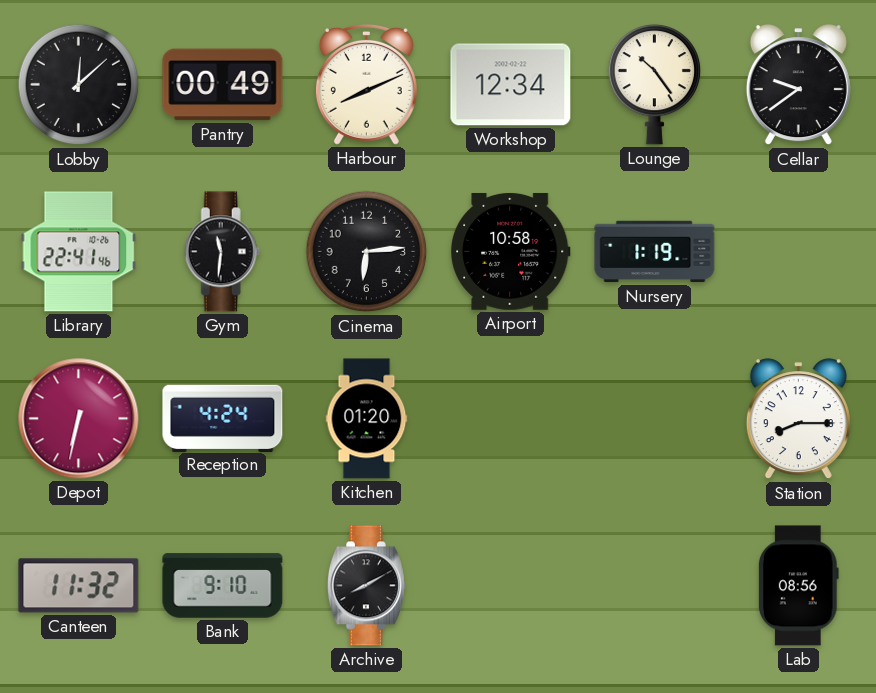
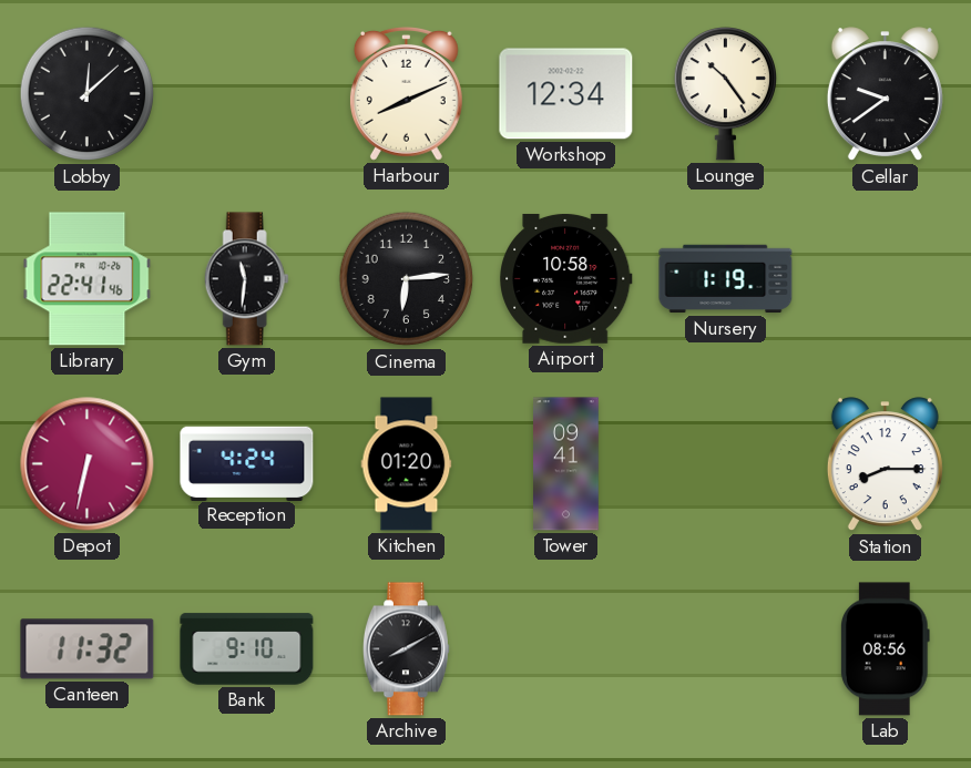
Pantry: 00:49 -> none (223, 85)
Tower: none -> 09:41 (566, 464)
